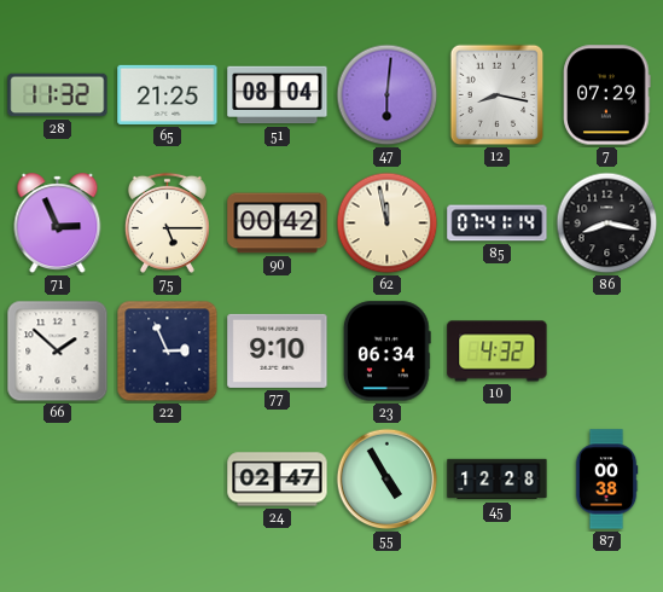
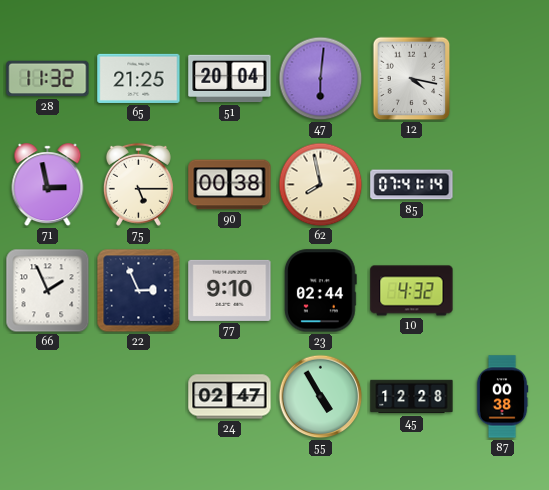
51: 08:04 -> 20:04 (230, 79)
12: 8:17 -> 4:17 (412, 79)
7: 07:29 -> none (607, 95)
71: 2:56 -> 2:58 (48, 185)
90: 00:42 -> 00:38 (230, 185)
62: 11:58 -> 7:58 (321, 185)
86: 8:17 -> none (607, 224)
66: 1:52 -> 1:56 (48, 291)
23: 06:34 -> 02:44 (320, 291)
